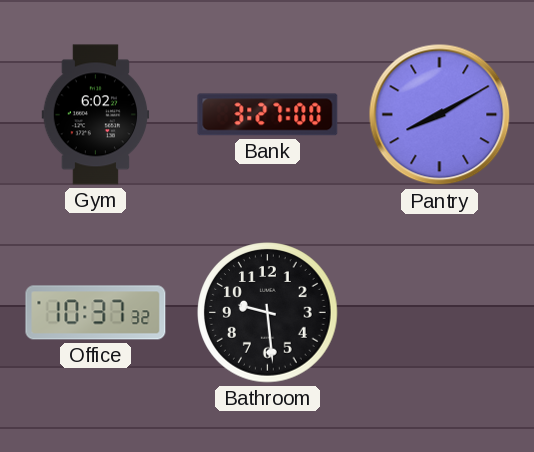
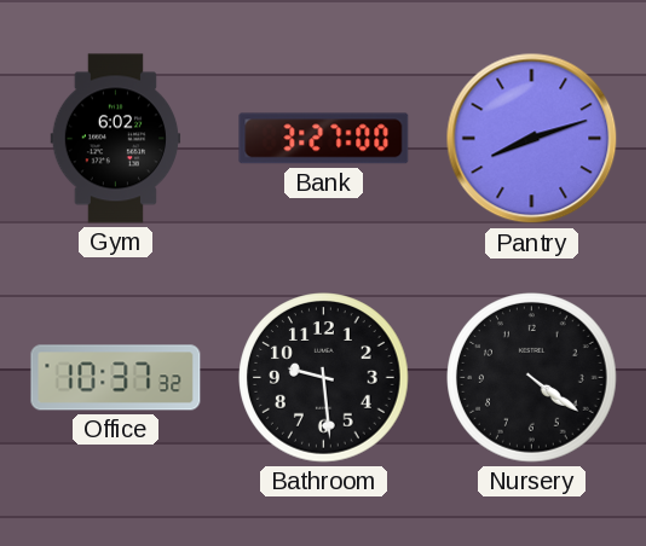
Pantry: 8:10 -> 8:12 (532, 139)
Nursery: none -> 4:21 (532, 378)
